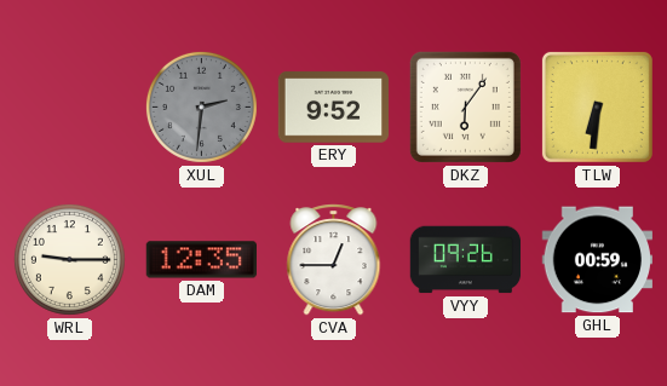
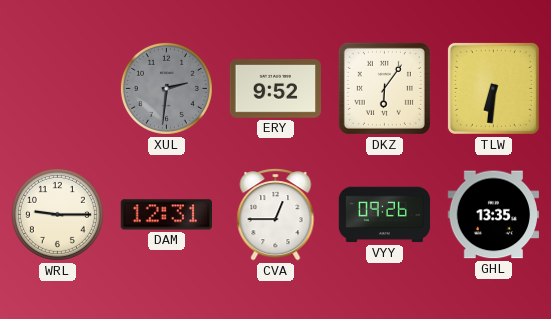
DAM: 12:35 -> 12:31 (167, 215)
GHL: 00:59 -> 13:35 (493, 215)
